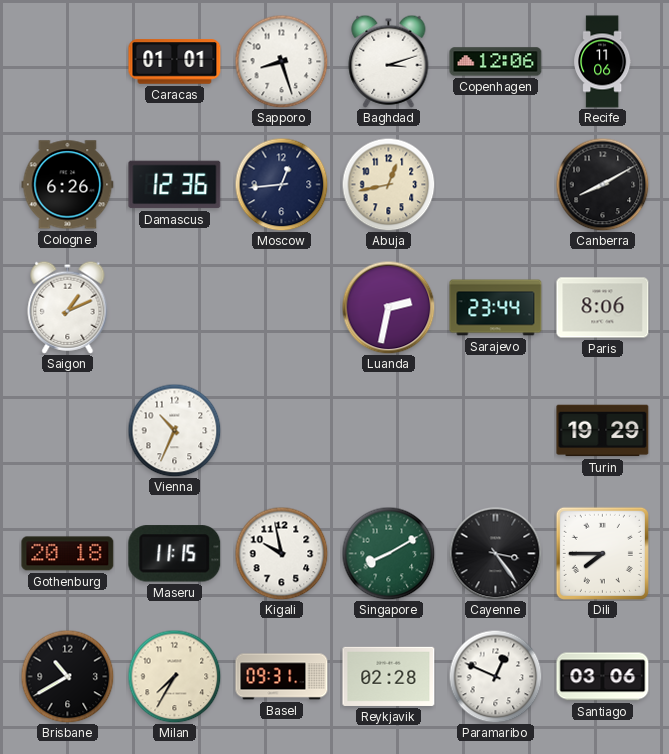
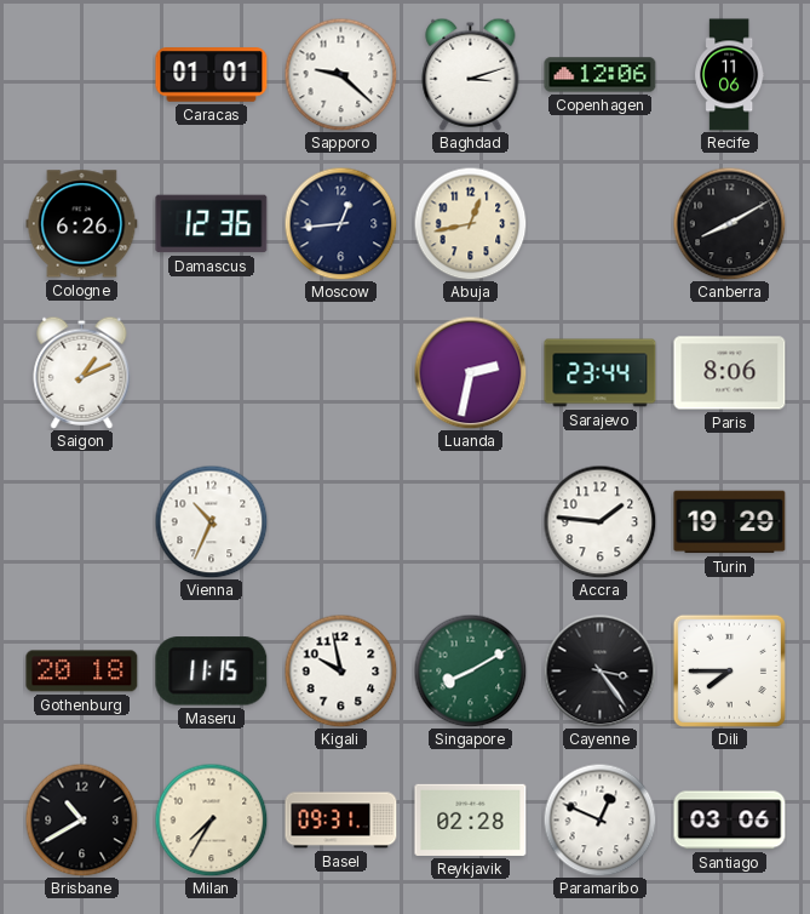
Sapporo: 8:27 -> 9:22 (340, 74)
Accra: none -> 1:46 (599, 521)
